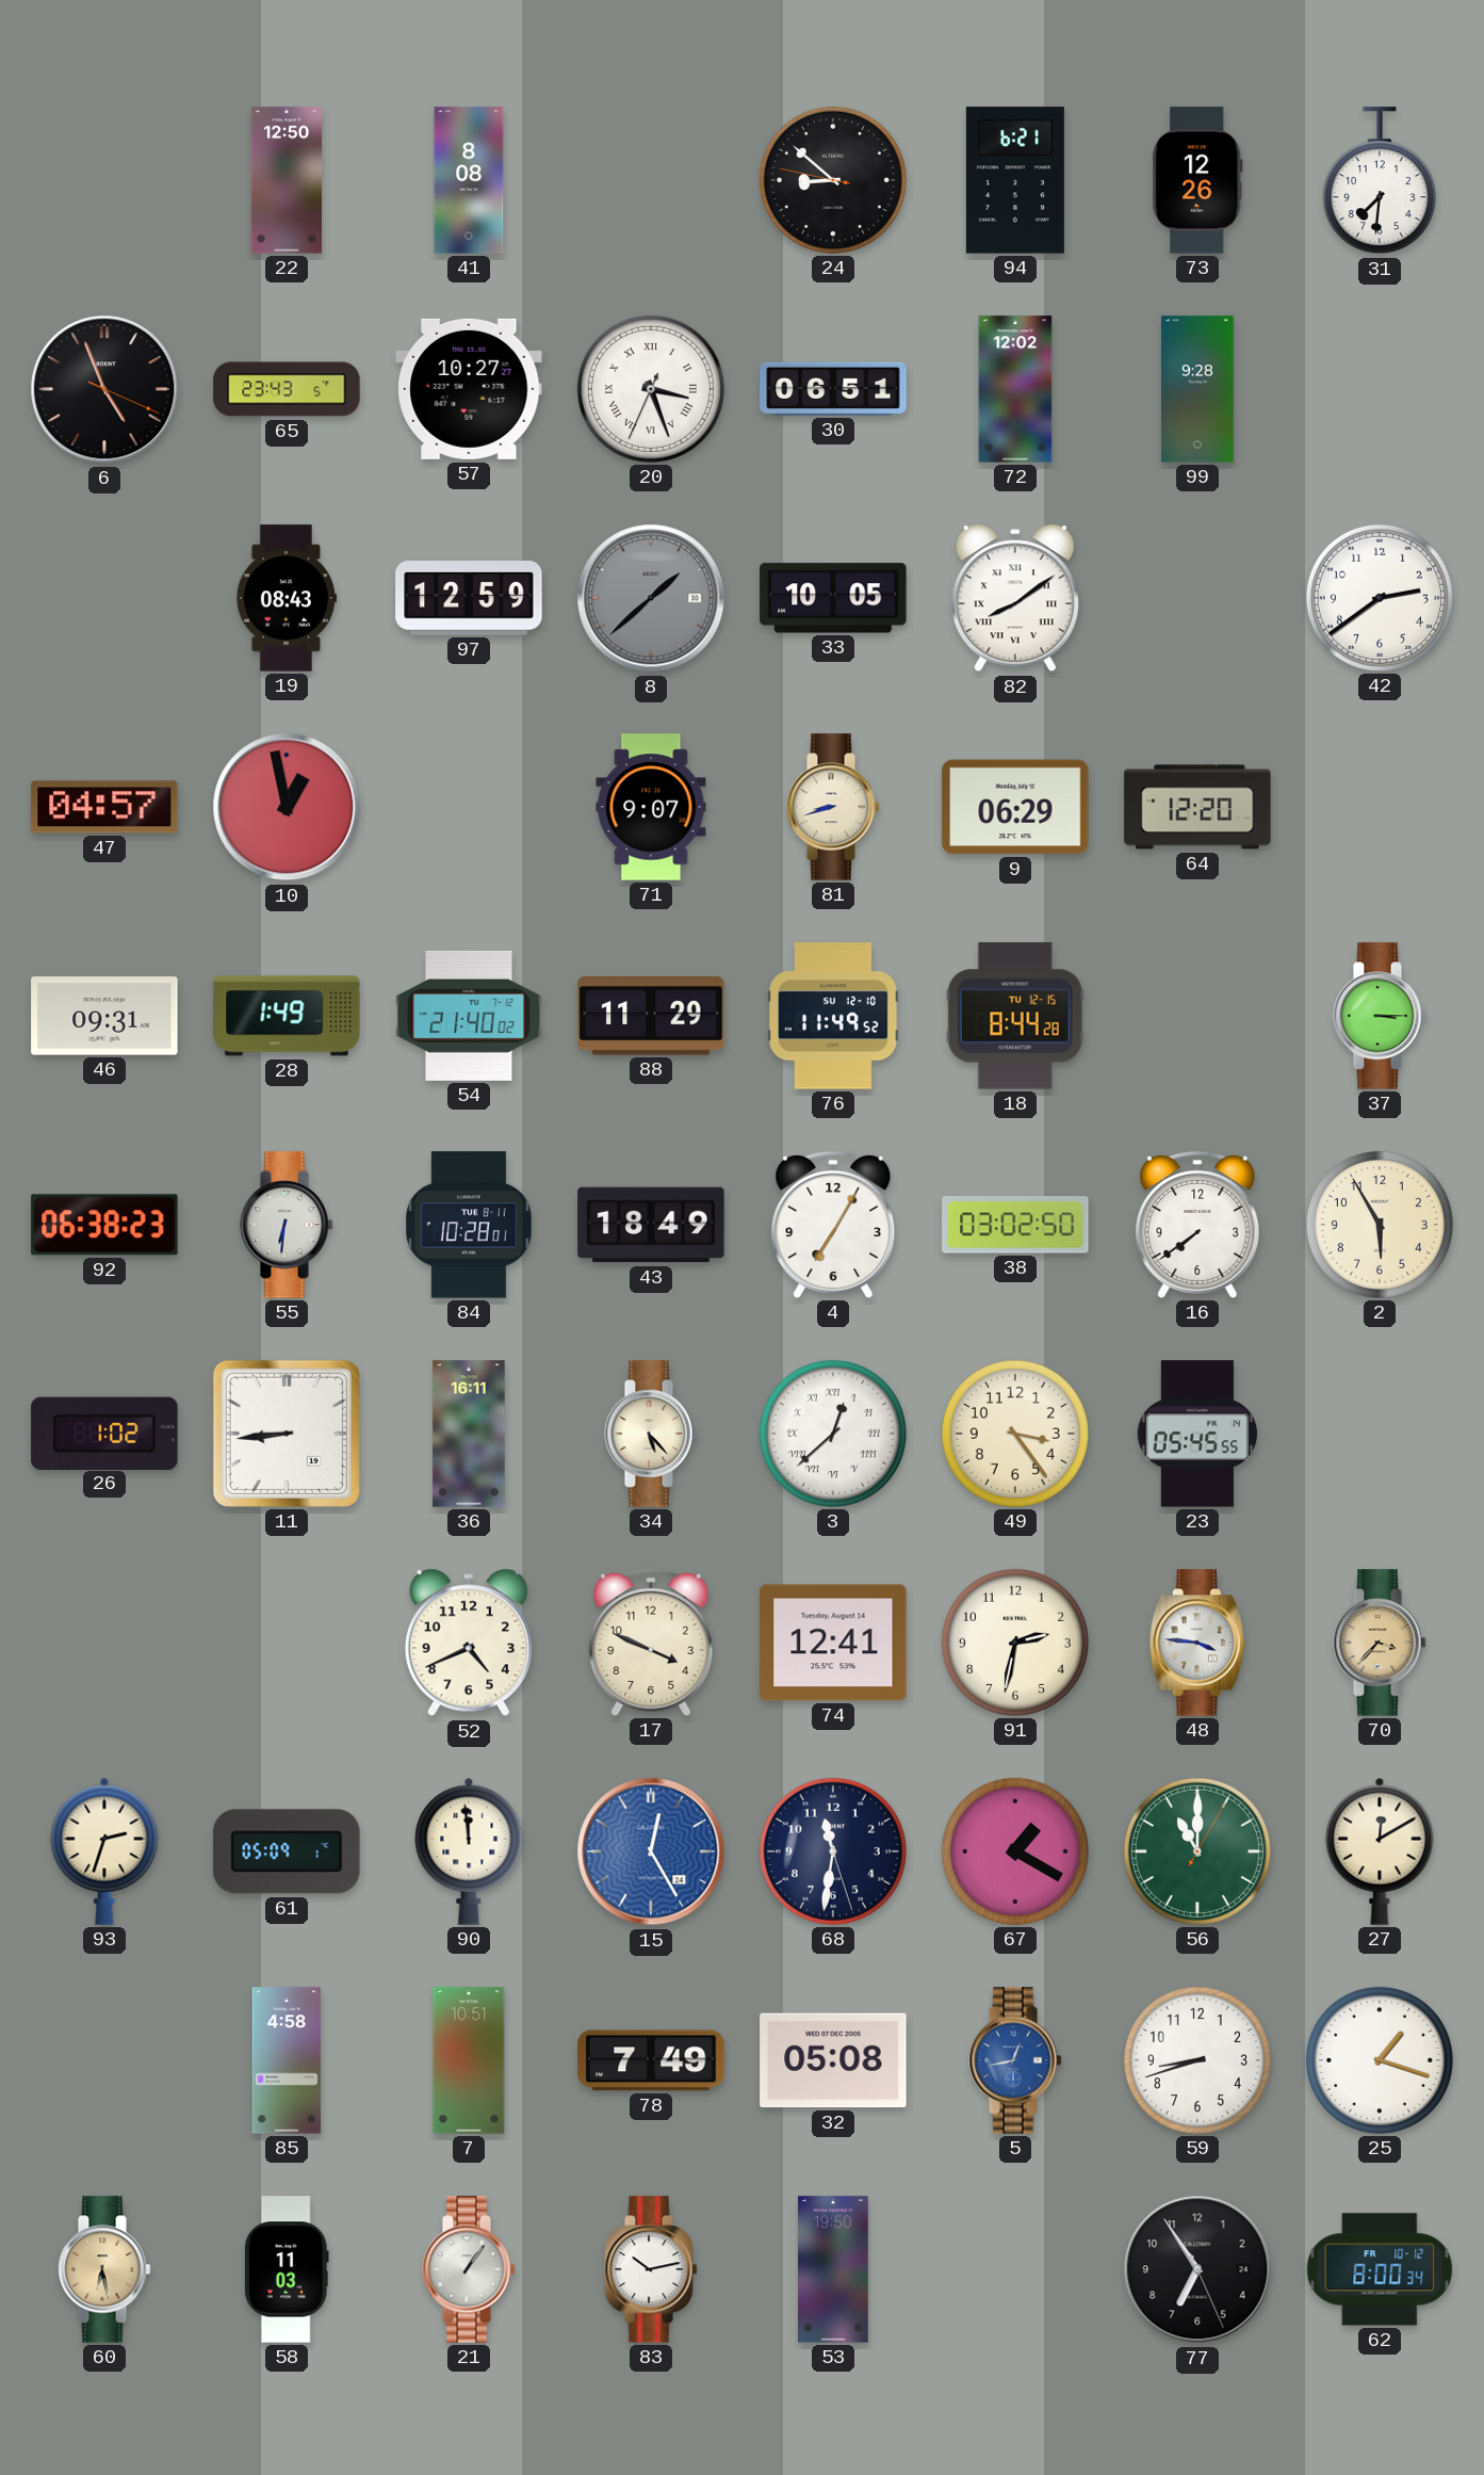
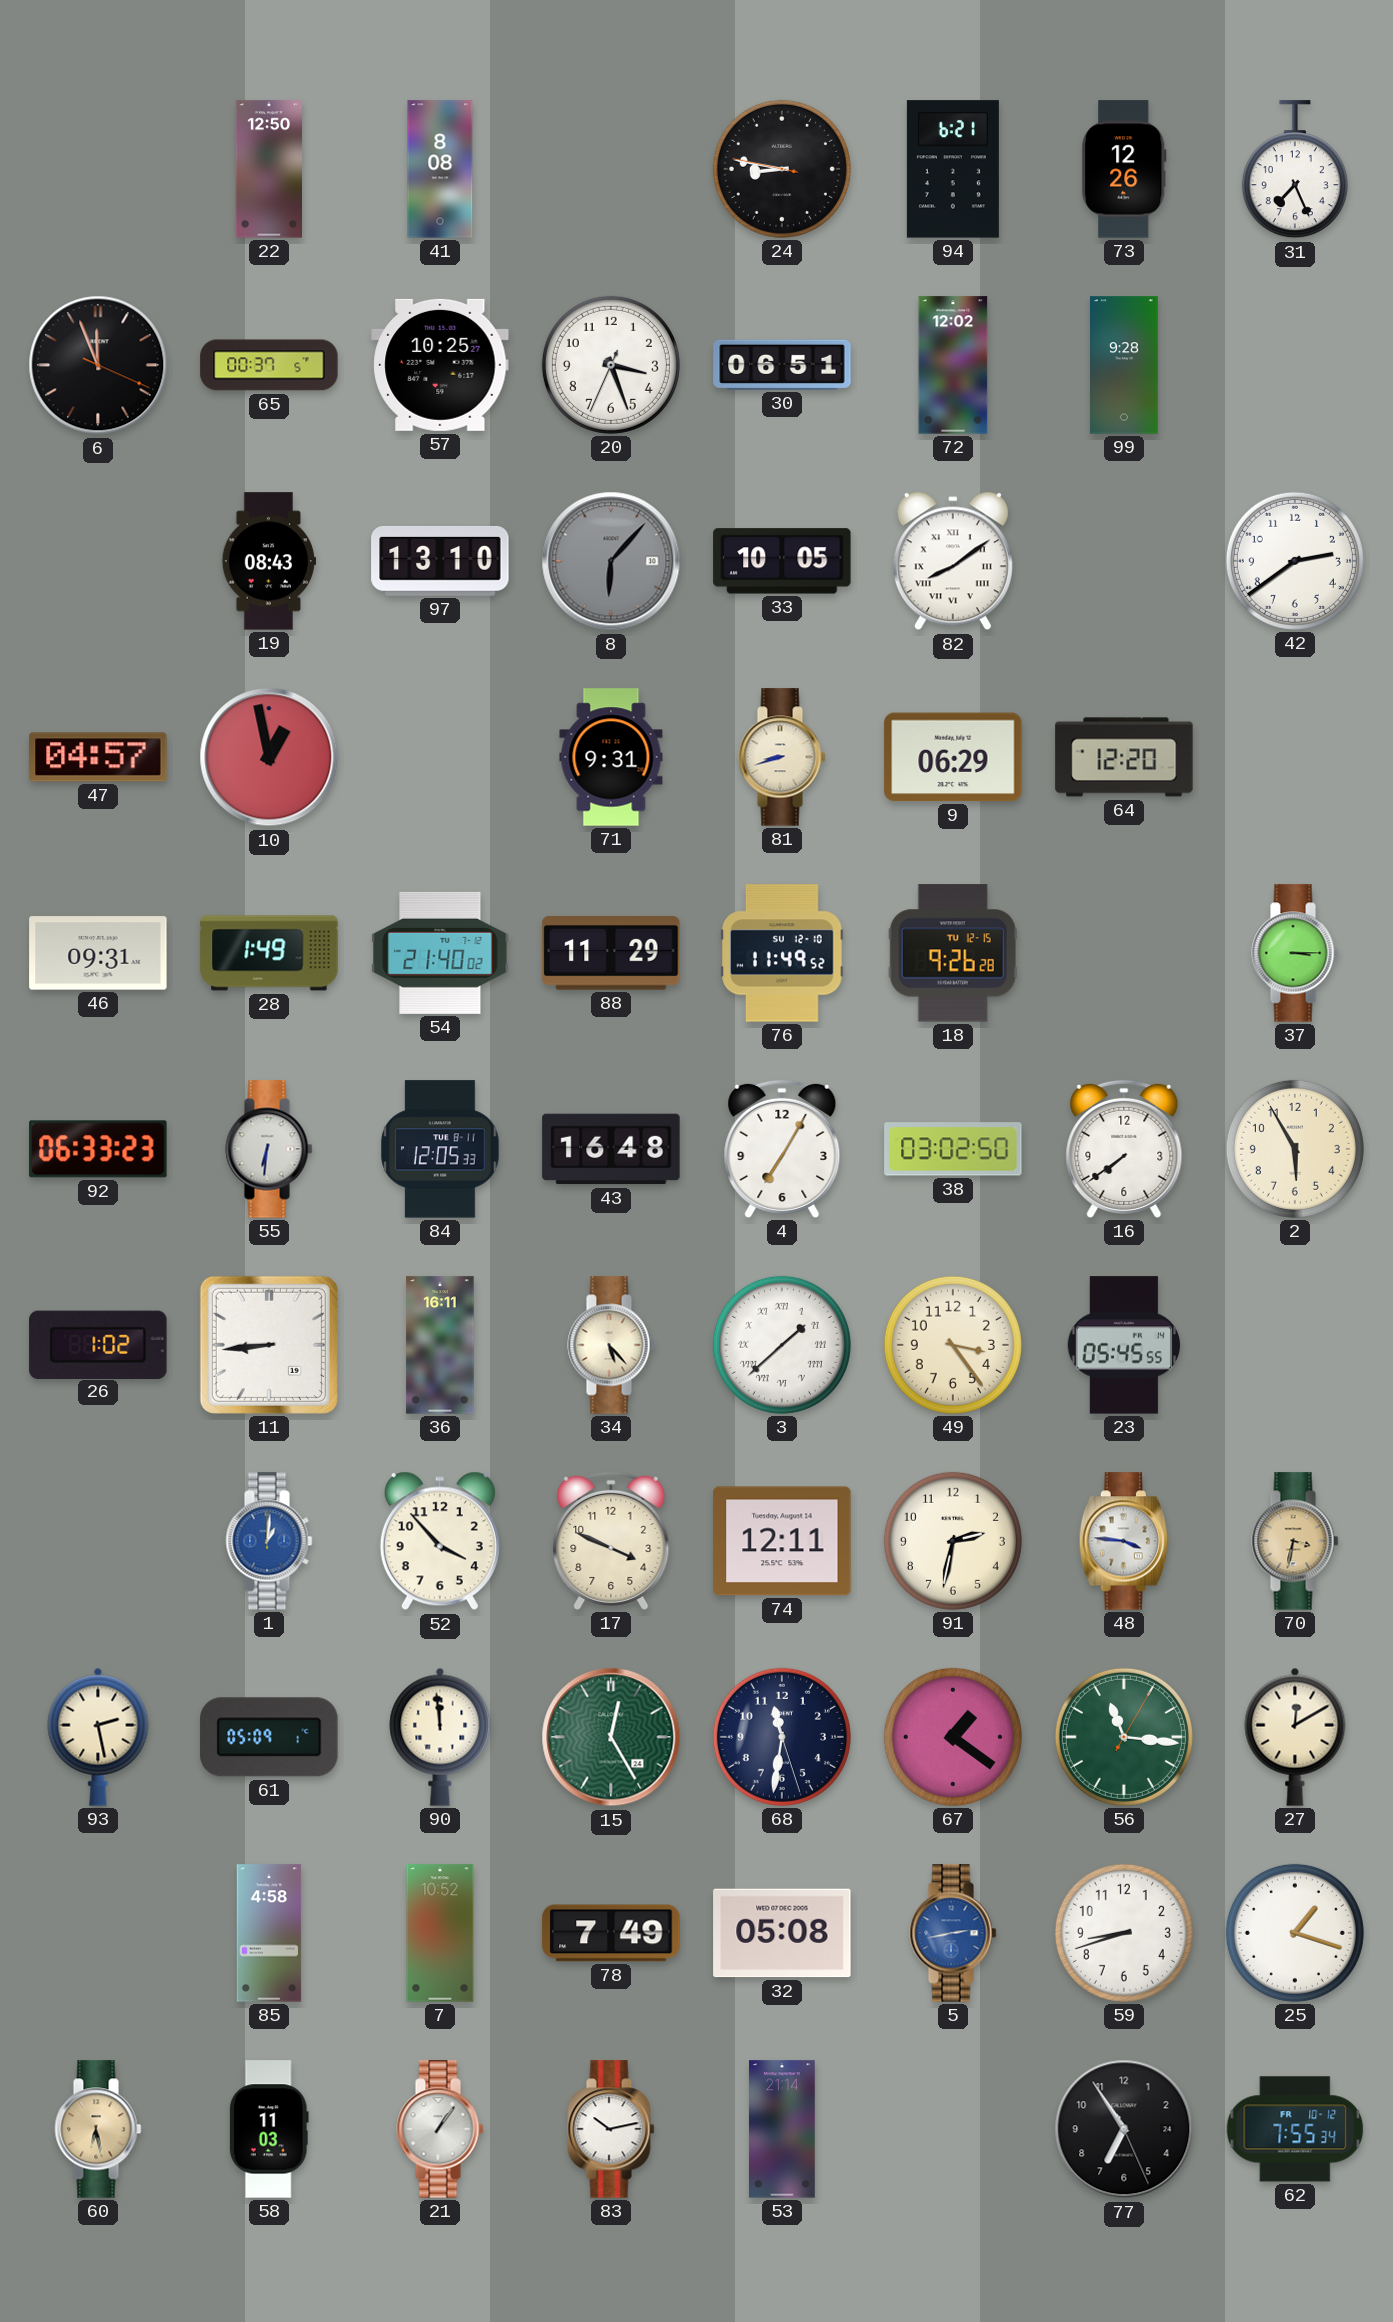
24: 8:51 -> 8:46 (782, 169)
31: 7:31 -> 7:26 (1295, 170)
6: 4:56 -> 11:56 (98, 365)
65: 23:43 -> 00:37 (269, 365)
57: 10:27 -> 10:25 (440, 365)
20 numerals: Roman -> Arabic (611, 365)
97: 12:59 -> 13:10 (440, 561)
8: 1:38 -> 6:07 (611, 561)
71: 9:07 -> 9:31 (611, 757)
18: 8:44 -> 9:26 (953, 953)
92: 06:38 -> 06:33 (98, 1149)
84: 10:28 -> 12:05 (440, 1149)
43: 18:49 -> 16:48 (611, 1149)
3: 12:38 -> 1:38 (782, 1345)
1: none -> 1:01 (269, 1541)
52: 4:41 -> 3:53 (440, 1541)
74: 12:41 -> 12:11 (782, 1541)
70: 3:37 -> 3:32 (1295, 1541)
93: 2:33 -> 2:28 (98, 1737)
15 dial: blue -> green (611, 1737)
67: 1:20 -> 1:21 (953, 1737)
56: 11:00 -> 11:16 (1124, 1737)
7: 10:51 -> 10:52 (440, 1933)
5: 12:43 -> 2:43 (953, 1933)
53: 19:50 -> 21:14 (783, 2129)
62: 8:00 -> 7:55 (1295, 2129)
